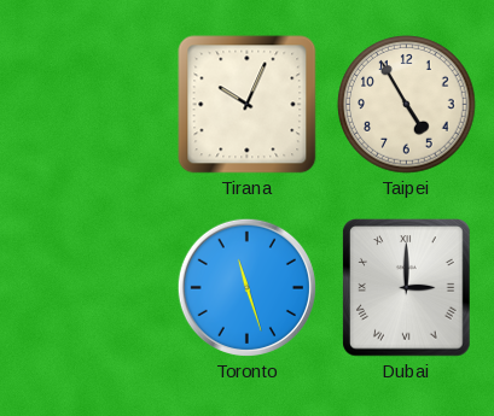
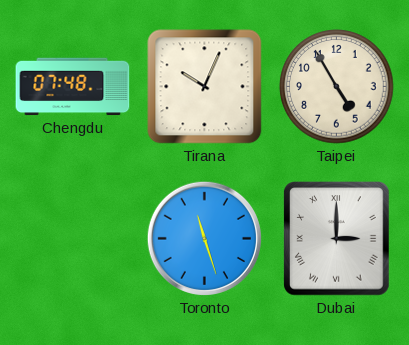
Chengdu: none -> 07:48 (73, 87)
